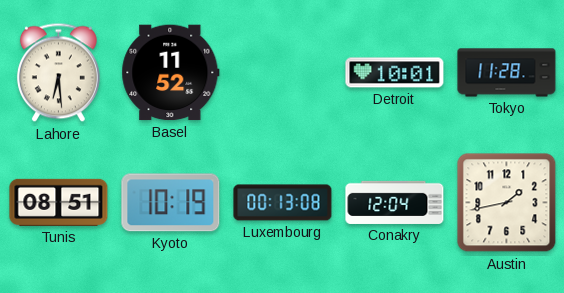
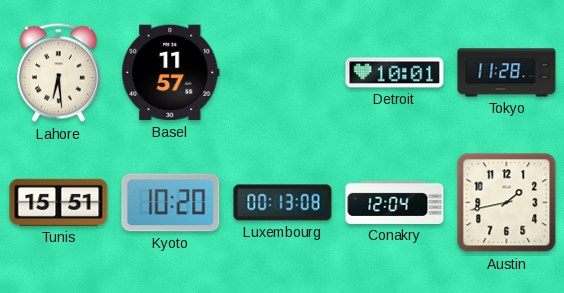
Basel: 11:52 -> 11:57 (171, 73)
Tunis: 08:51 -> 15:51 (59, 202)
Kyoto: 10:19 -> 10:20 (171, 203)
